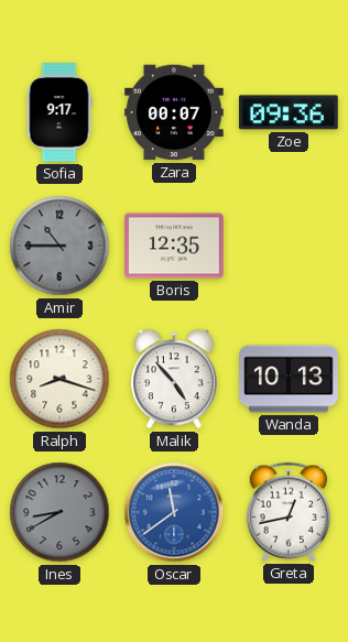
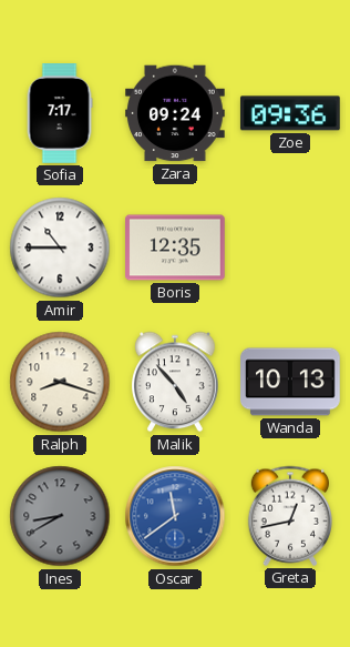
Sofia: 9:17 -> 7:17 (60, 113)
Zara: 00:07 -> 09:24 (176, 113)
Amir dial: grey -> white (60, 247)
